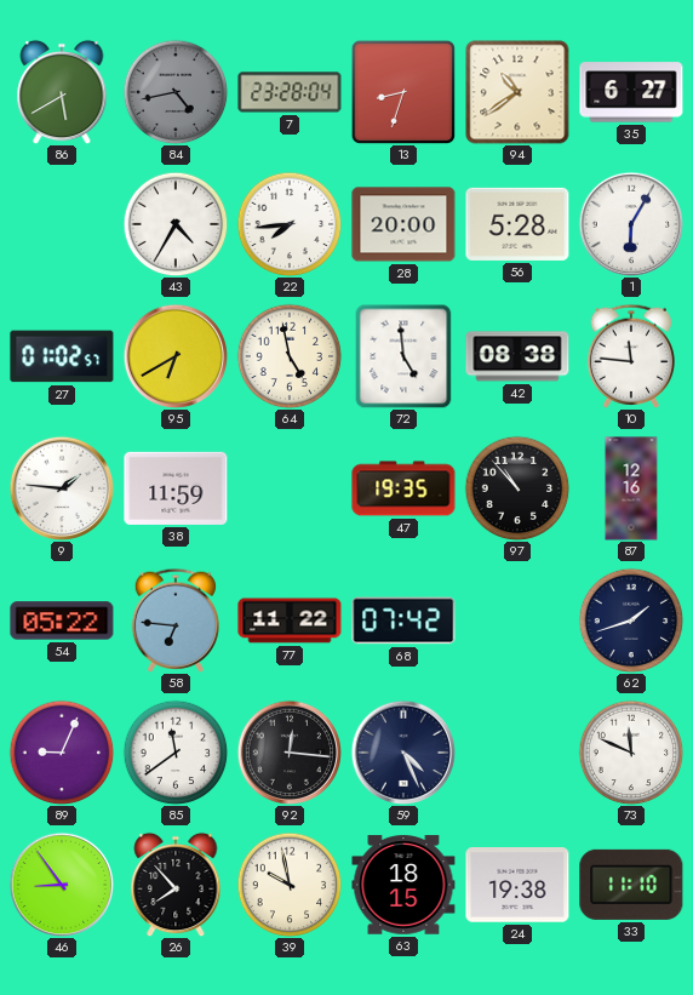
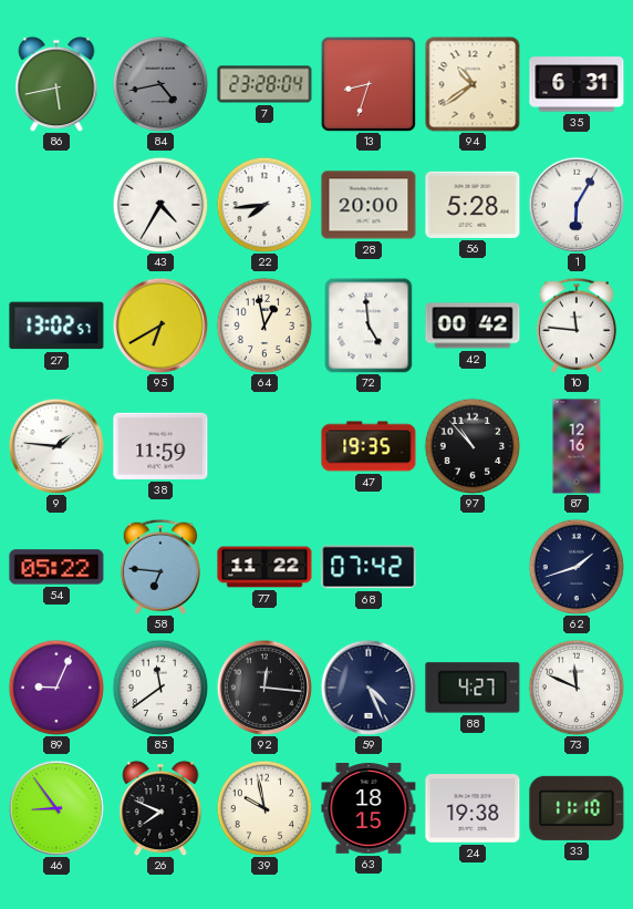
86: 5:40 -> 5:43 (56, 84)
35: 6:27 -> 6:31 (577, 84)
27: 01:02 -> 13:02 (56, 326)
64: 4:58 -> 12:58 (264, 326)
42: 08:38 -> 00:42 (473, 326)
88: none -> 4:27 (473, 688)
26: 7:53 -> 7:49 (160, 808)
